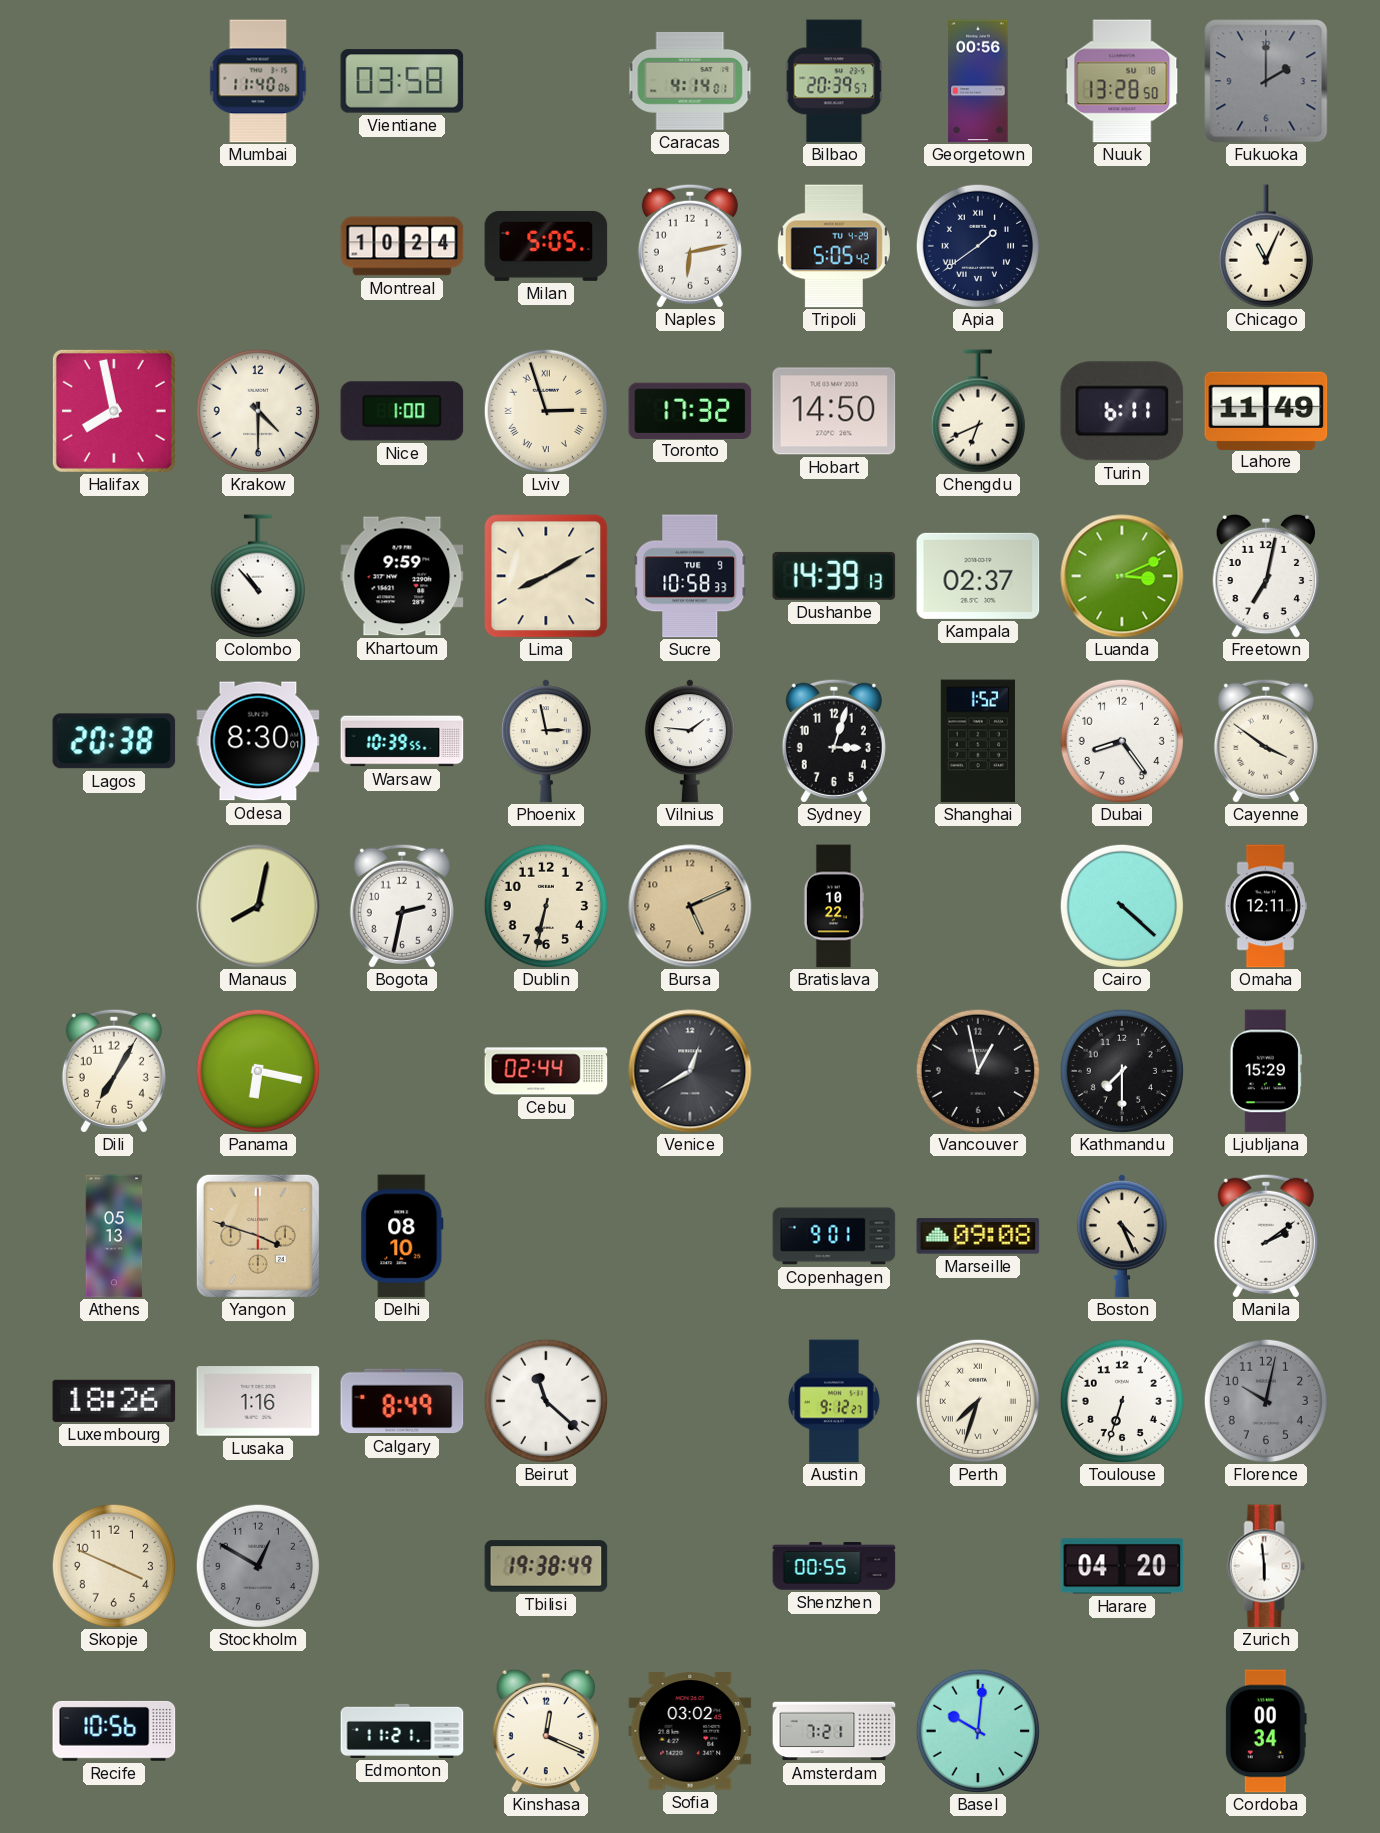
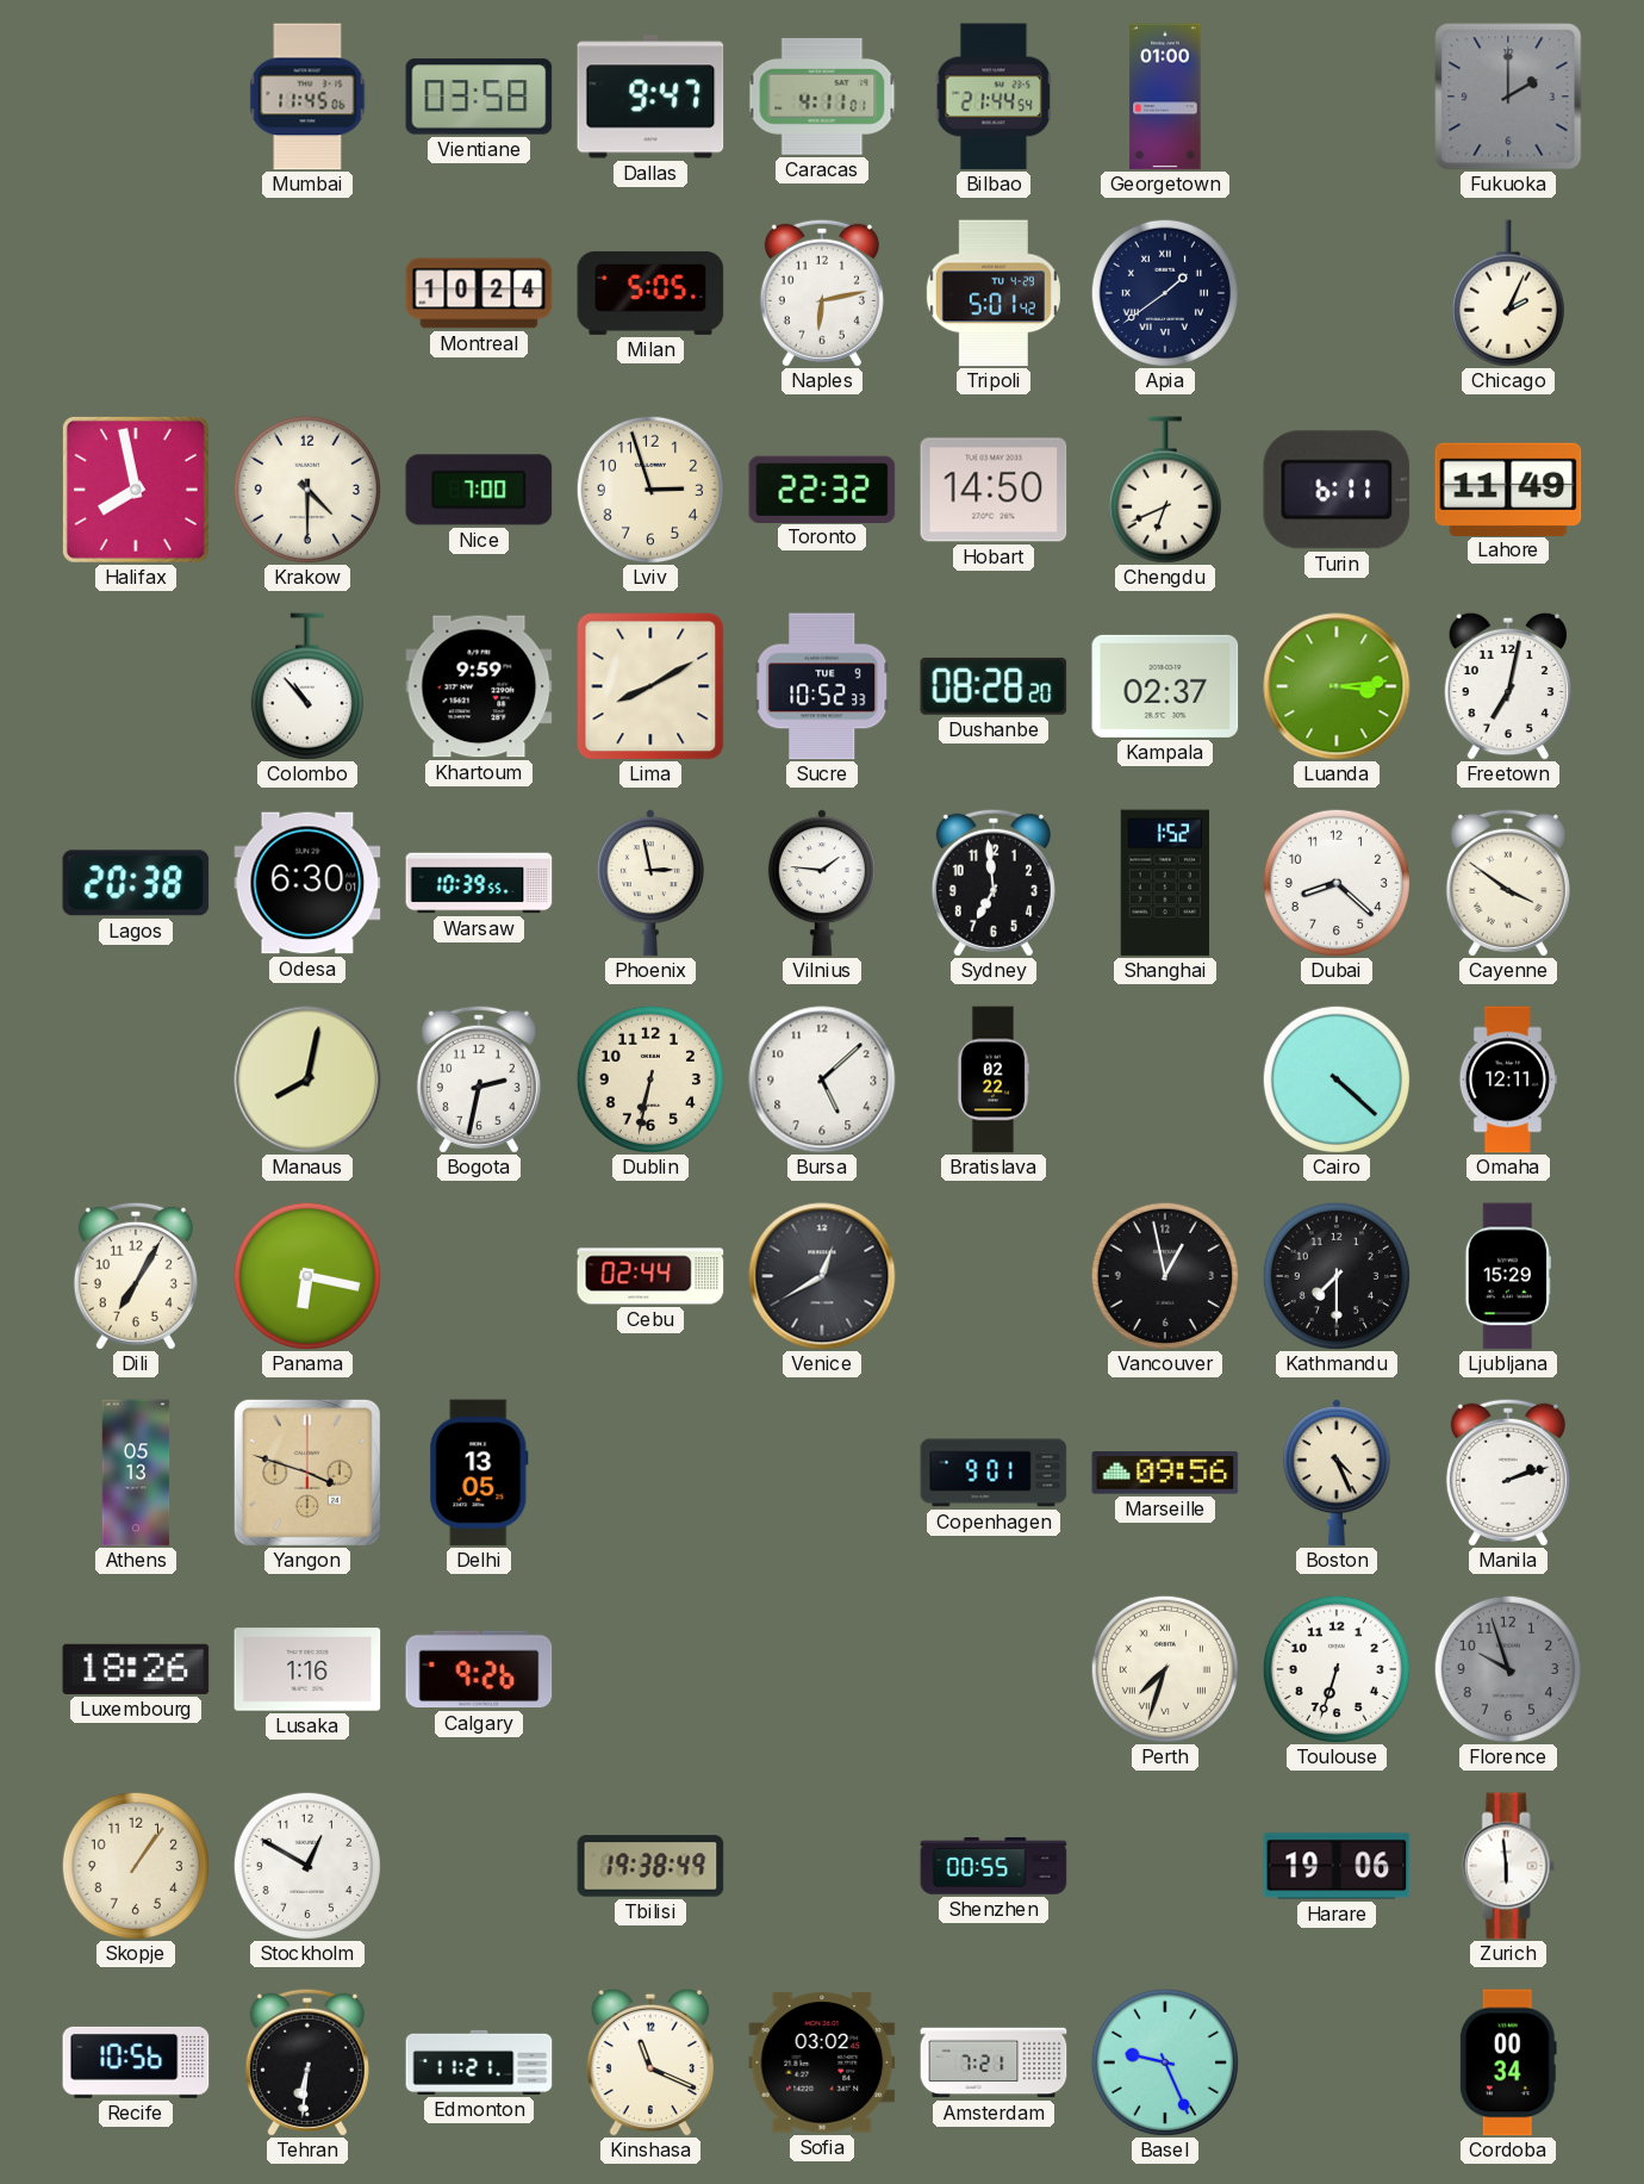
Mumbai: 11:40 -> 11:45 (307, 97)
Dallas: none -> 9:47 (650, 97)
Caracas: 4:14 -> 4:11 (822, 97)
Bilbao: 20:39 -> 21:44 (994, 97)
Georgetown: 00:56 -> 01:00 (1165, 97)
Nuuk: 13:28 -> none (1122, 81)
Tripoli: 5:05 -> 5:01 (994, 293)
Chicago: 11:04 -> 2:04 (1508, 293)
Nice: 1:00 -> 7:00 (479, 490)
Lviv numerals: Roman -> Arabic (650, 490)
Toronto: 17:32 -> 22:32 (822, 489)
Sucre: 10:58 -> 10:52 (822, 686)
Dushanbe: 14:39 -> 08:28 (994, 686)
Luanda: 3:11 -> 3:14 (1337, 686)
Odesa: 8:30 -> 6:30 (307, 883)
Sydney: 3:03 -> 6:59 (994, 883)
Dubai: 8:24 -> 8:22 (1337, 883)
Bursa: 5:11 -> 5:08 (822, 1079)
Bursa dial: champagne -> white (822, 1079)
Bratislava: 10:22 -> 02:22 (992, 1079)
Delhi: 08:10 -> 13:05 (479, 1473)
Marseille: 09:08 -> 09:56 (1165, 1473)
Manila: 2:09 -> 2:12 (1508, 1473)
Calgary: 8:49 -> 9:26 (479, 1669)
Beirut: 11:22 -> none (546, 1401)
Austin: 9:12 -> none (834, 1401)
Florence: 10:02 -> 9:57 (1508, 1669)
Skopje: 3:49 -> 1:06 (136, 1866)
Stockholm dial: grey -> white (307, 1866)
Harare: 04:20 -> 19:06 (1337, 1866)
Tehran: none -> 6:31 (307, 2062)
Kinshasa: 12:19 -> 11:19 (649, 2062)
Basel: 10:01 -> 9:26 (1165, 2062)
